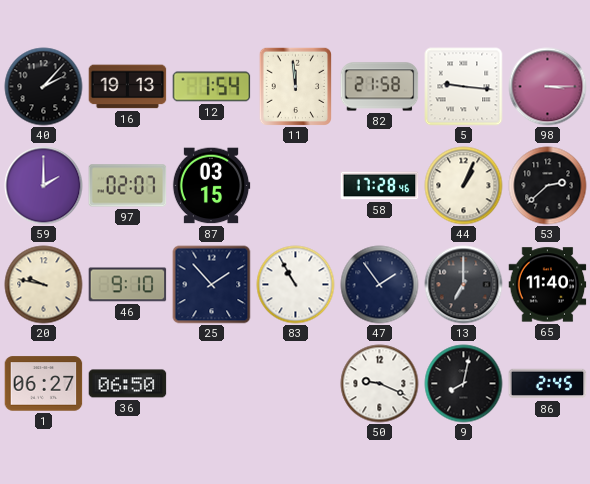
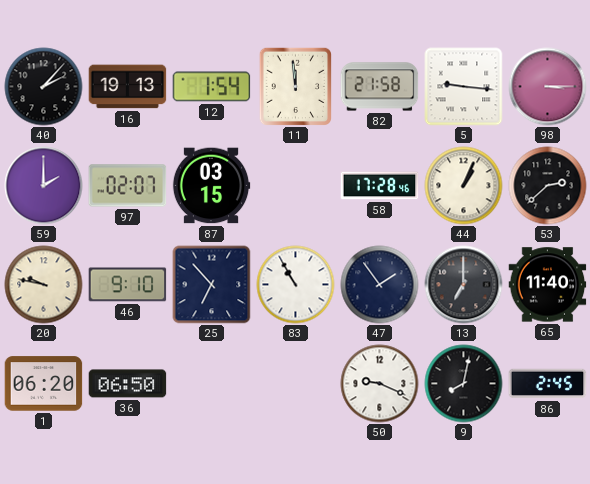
25: 1:53 -> 6:53 (212, 285)
1: 06:27 -> 06:20 (44, 384)
